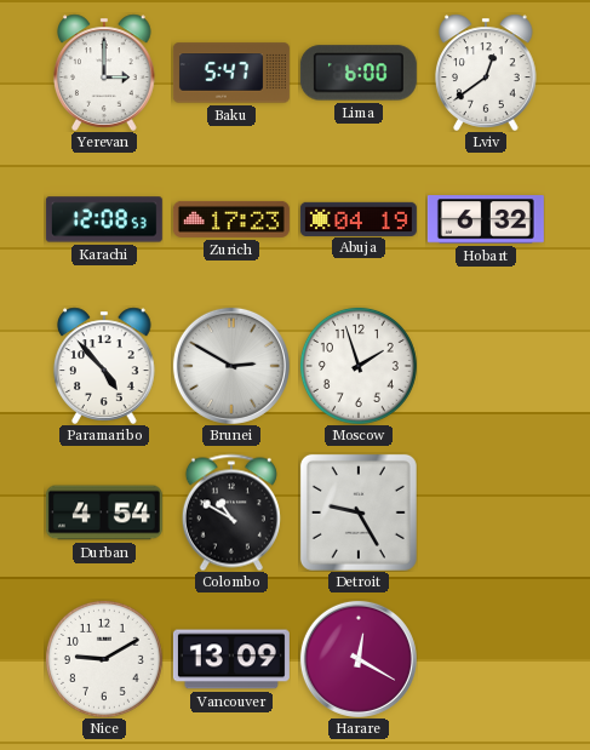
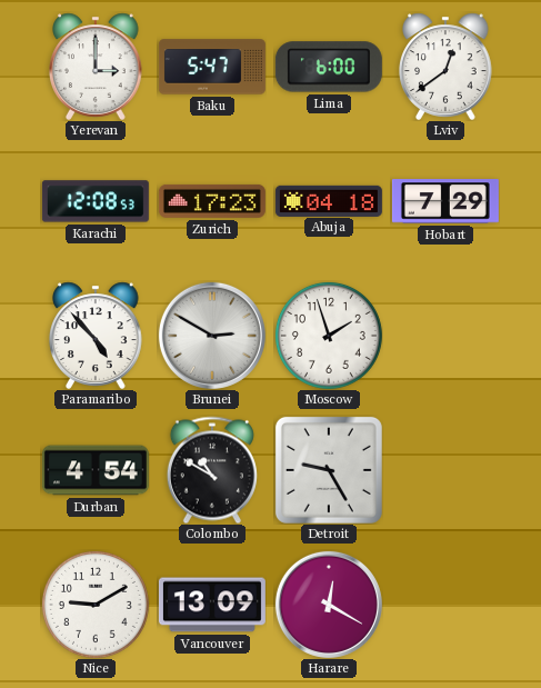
Abuja: 04:19 -> 04:18 (329, 200)
Hobart: 6:32 -> 7:29 (445, 201)
